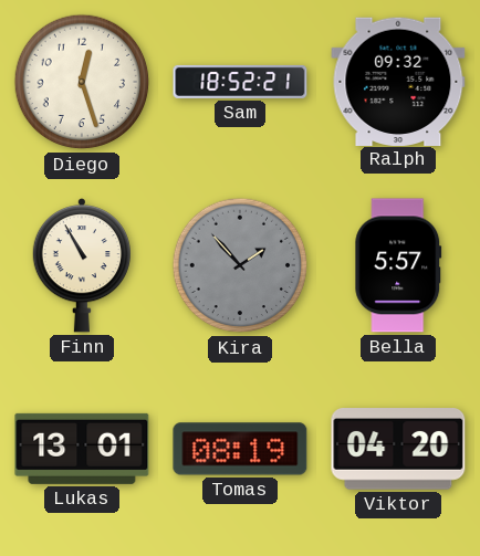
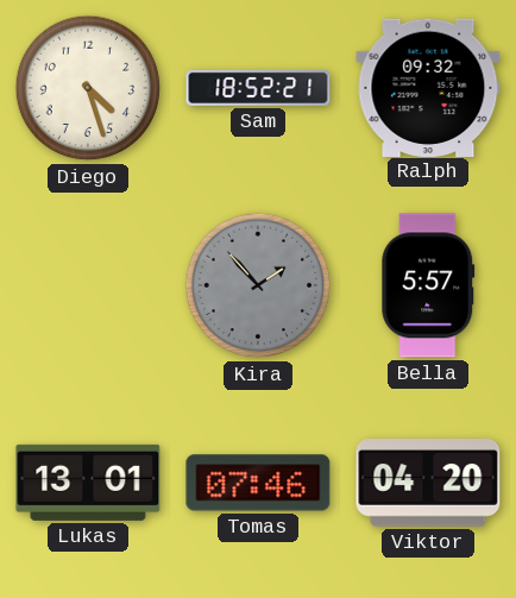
Diego: 12:27 -> 4:27 (88, 88)
Finn: 10:55 -> none (82, 265)
Tomas: 08:19 -> 07:46 (258, 483)
